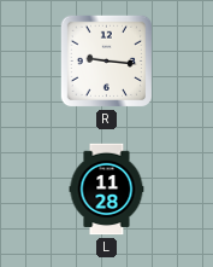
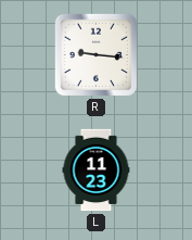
L: 11:28 -> 11:23 (97, 170)
